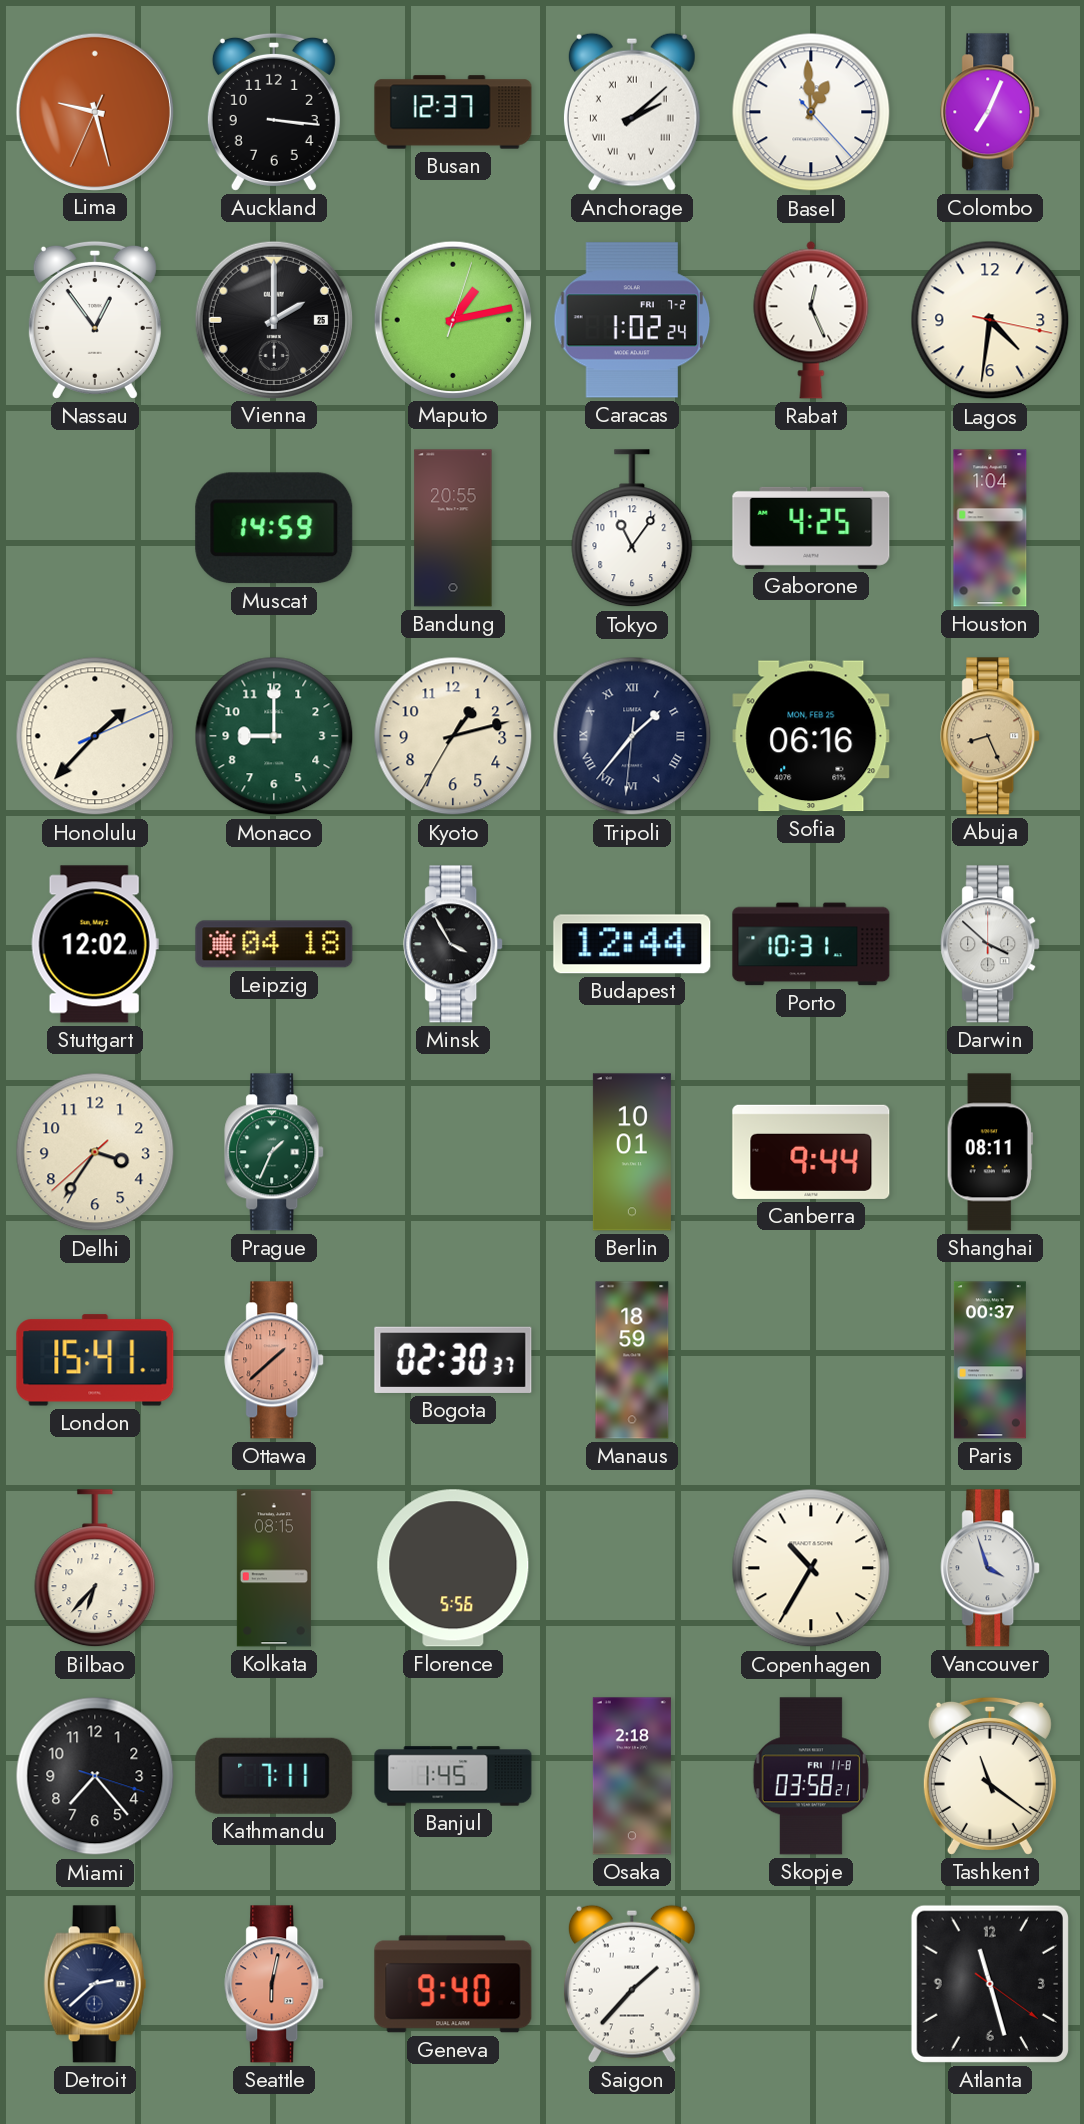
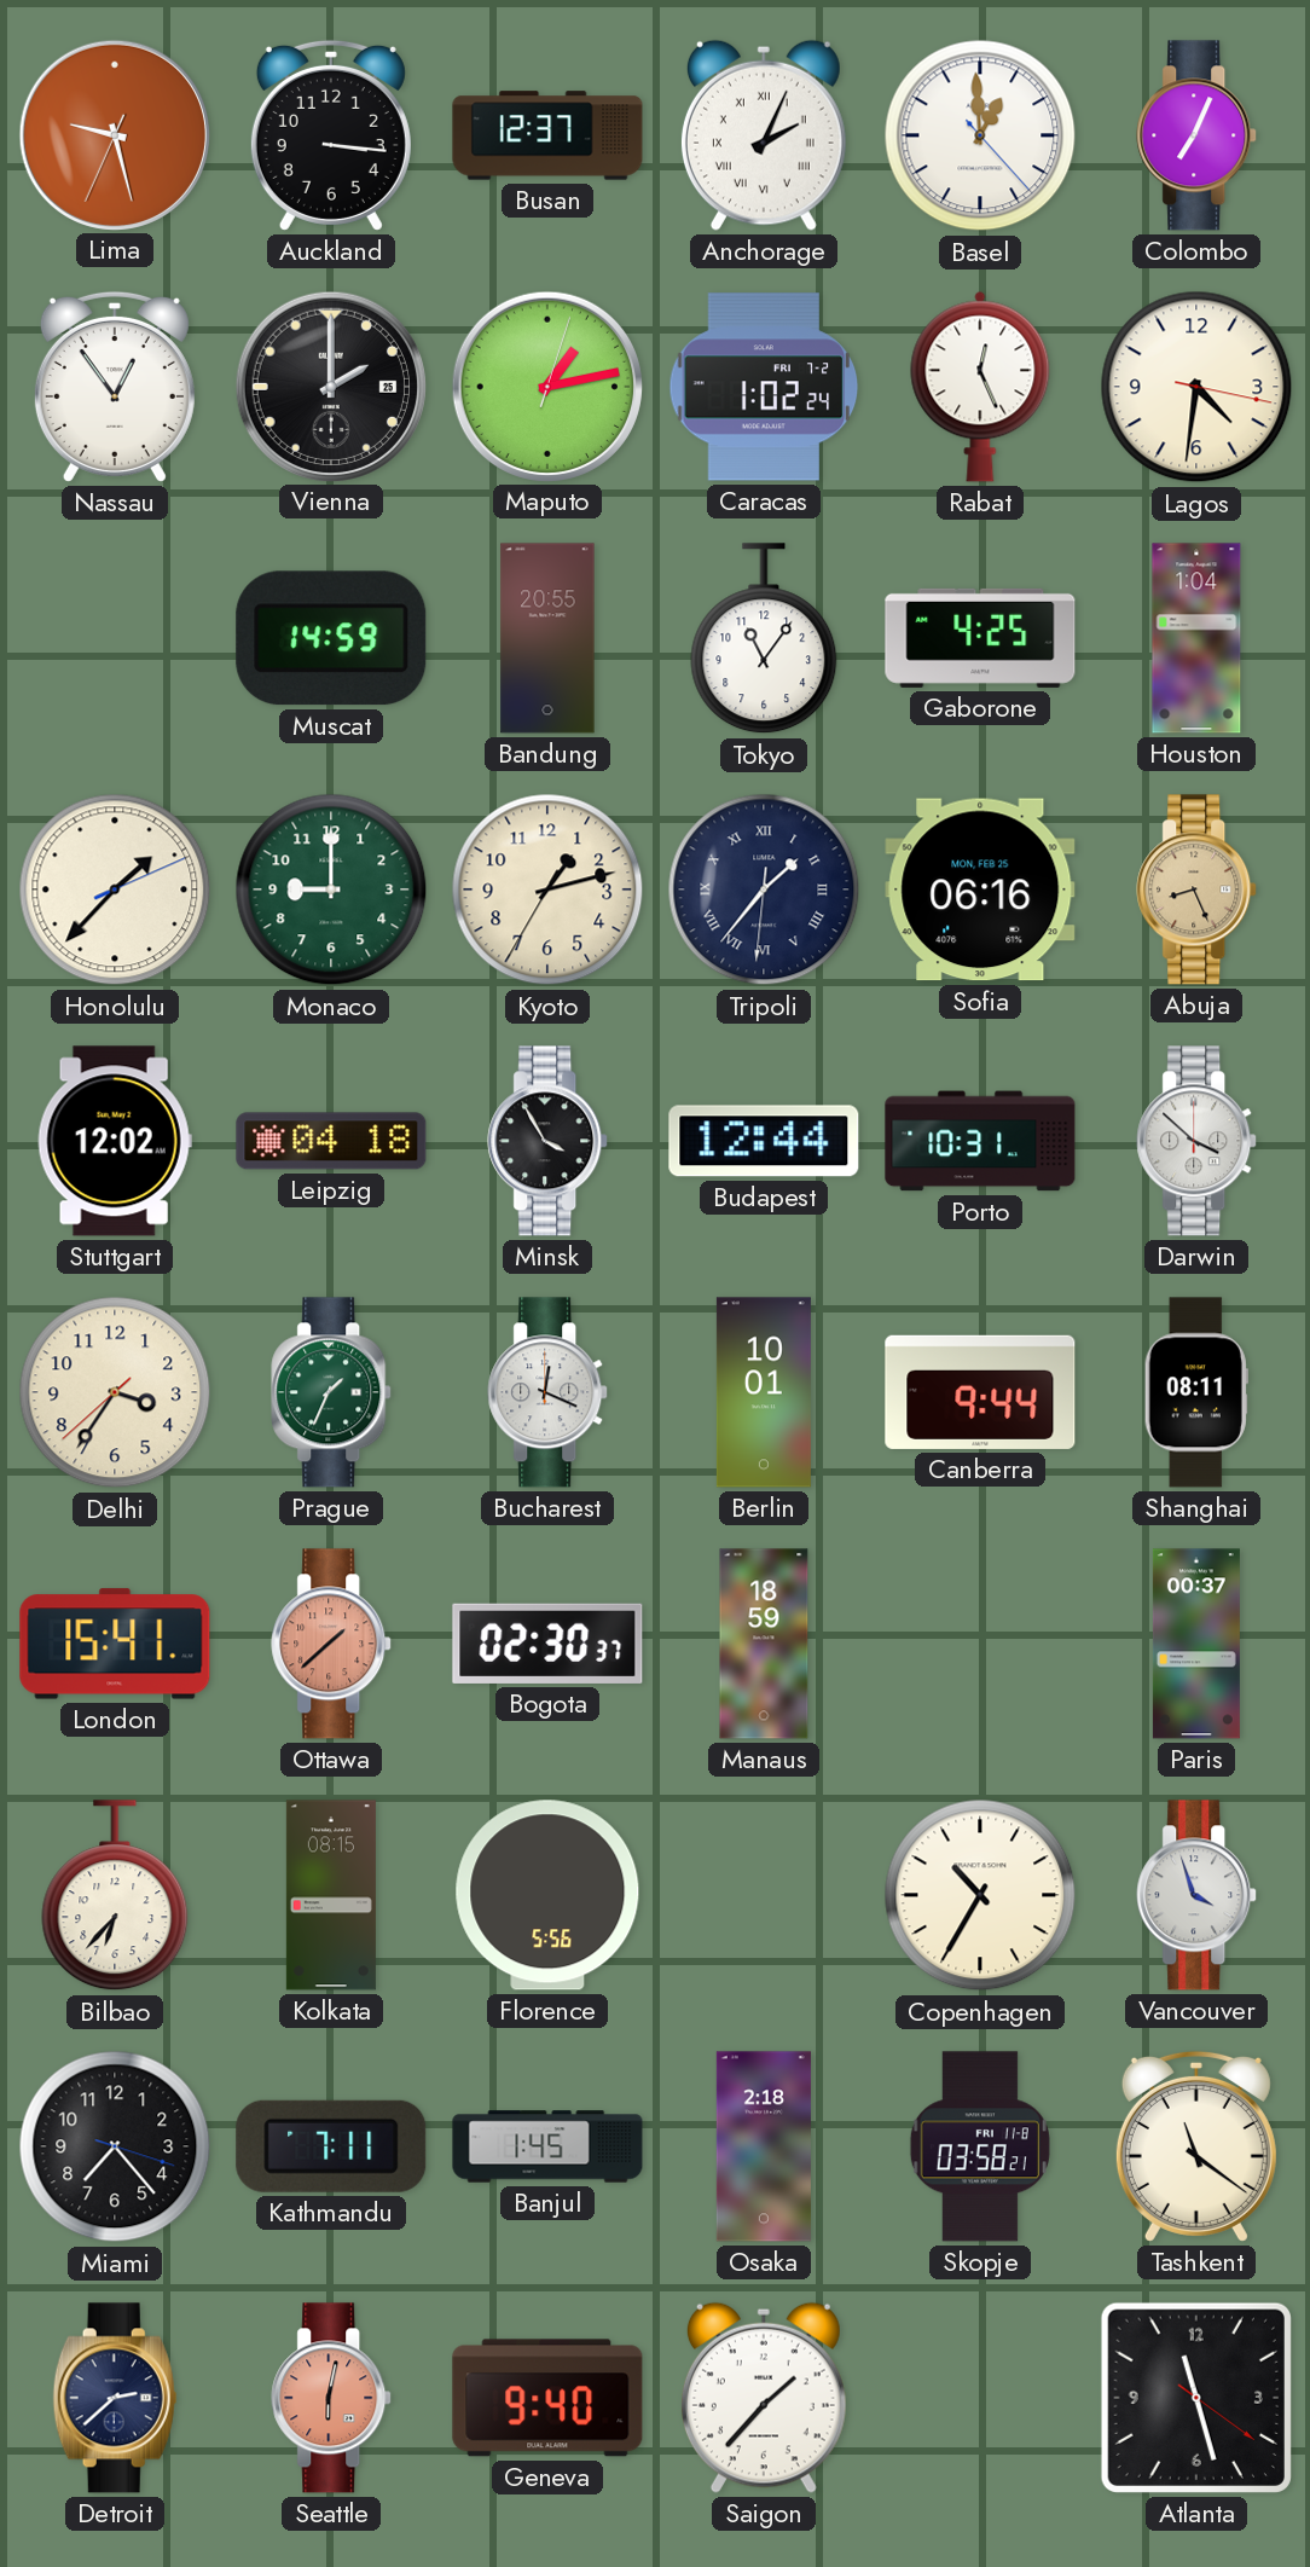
Anchorage: 2:08 -> 2:04 (764, 135)
Bucharest: none -> 12:19 (549, 1392)
